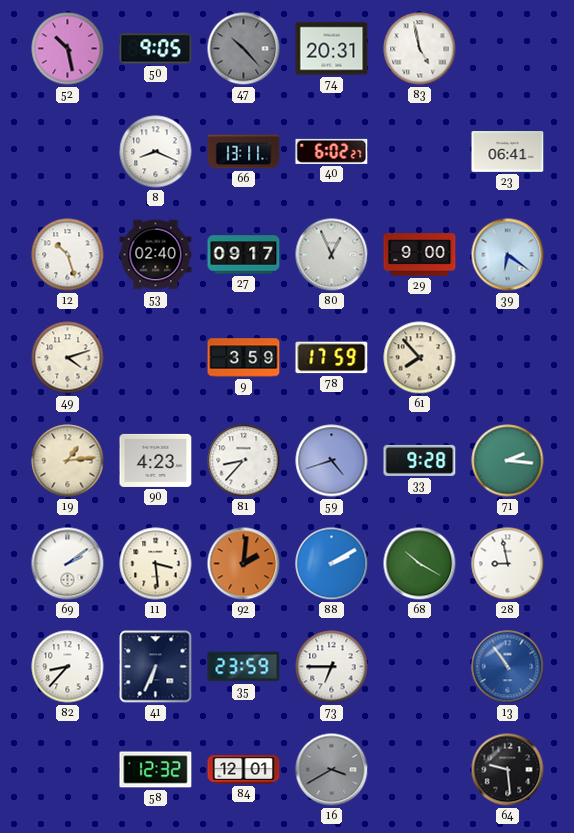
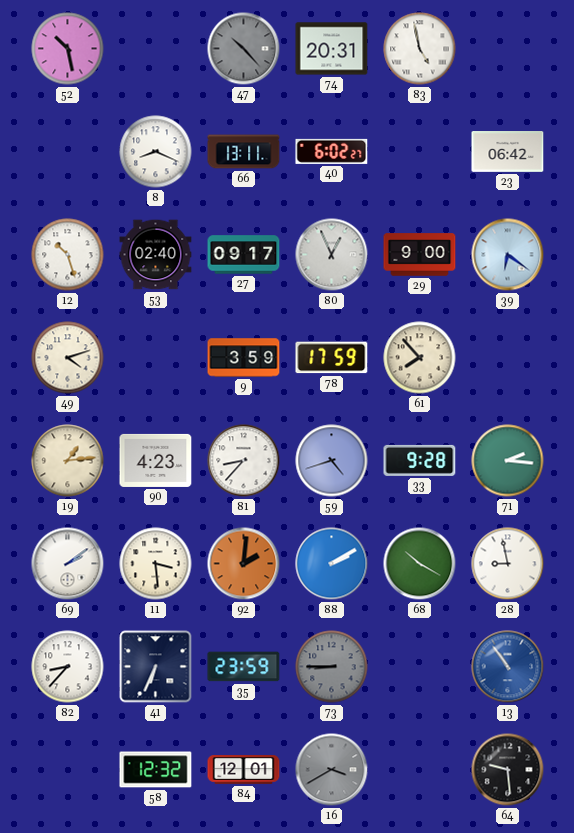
50: 9:05 -> none (156, 49)
23: 06:41 -> 06:42 (508, 152)
73: 6:45 -> 8:45 (332, 667)
73 dial: white -> grey (332, 667)
